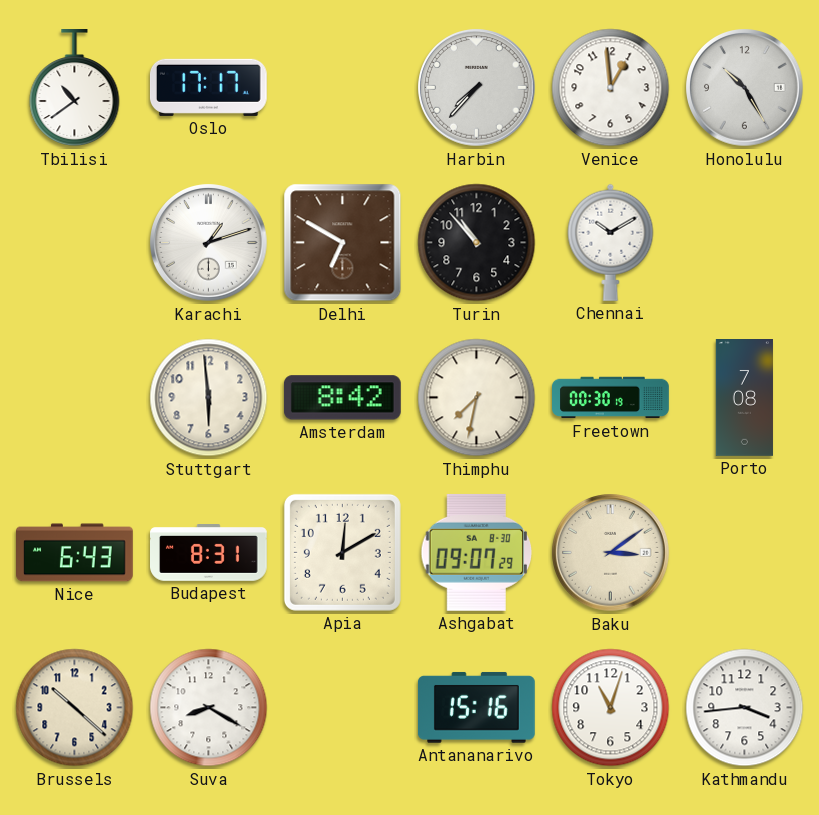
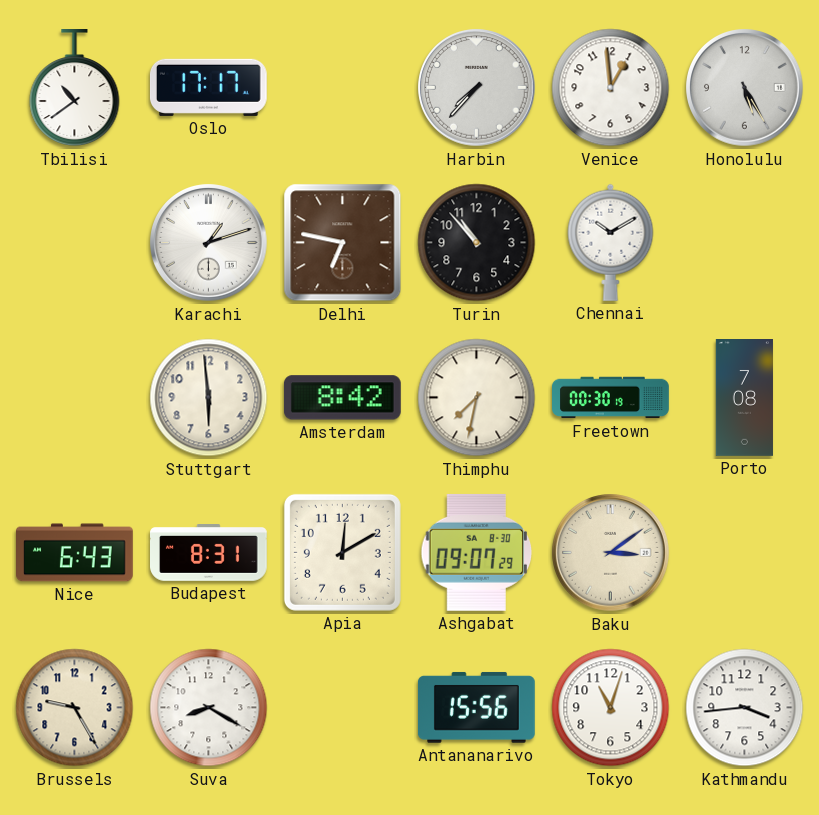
Honolulu: 10:25 -> 5:25 (745, 88)
Delhi: 6:50 -> 6:47 (343, 243)
Brussels: 10:22 -> 9:25 (75, 708)
Antananarivo: 15:16 -> 15:56 (476, 708)
